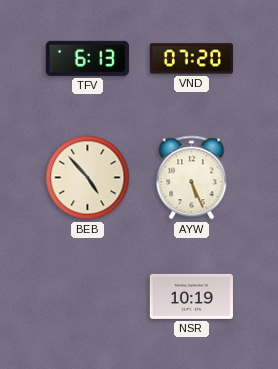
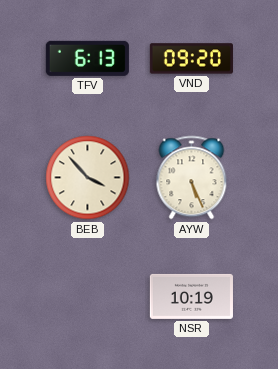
VND: 07:20 -> 09:20 (191, 59)
BEB: 4:53 -> 3:53 (88, 178)
